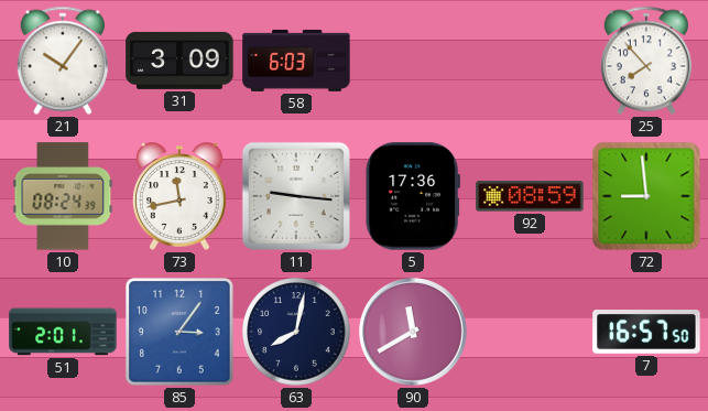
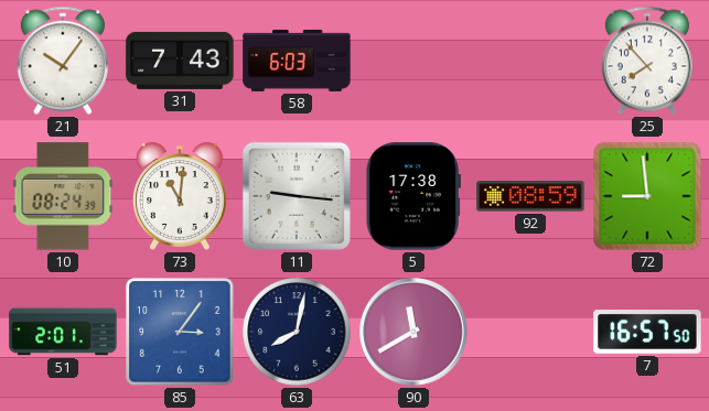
31: 3:09 -> 7:43 (180, 61)
73: 11:43 -> 11:01 (180, 196)
5: 17:36 -> 17:38 (413, 196)
